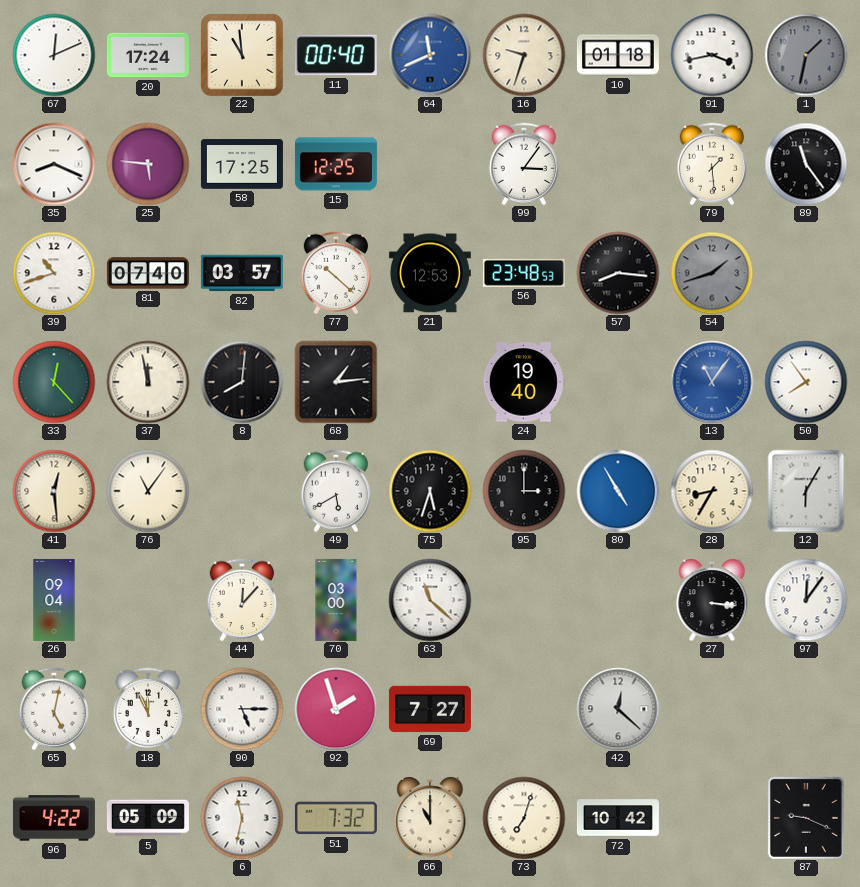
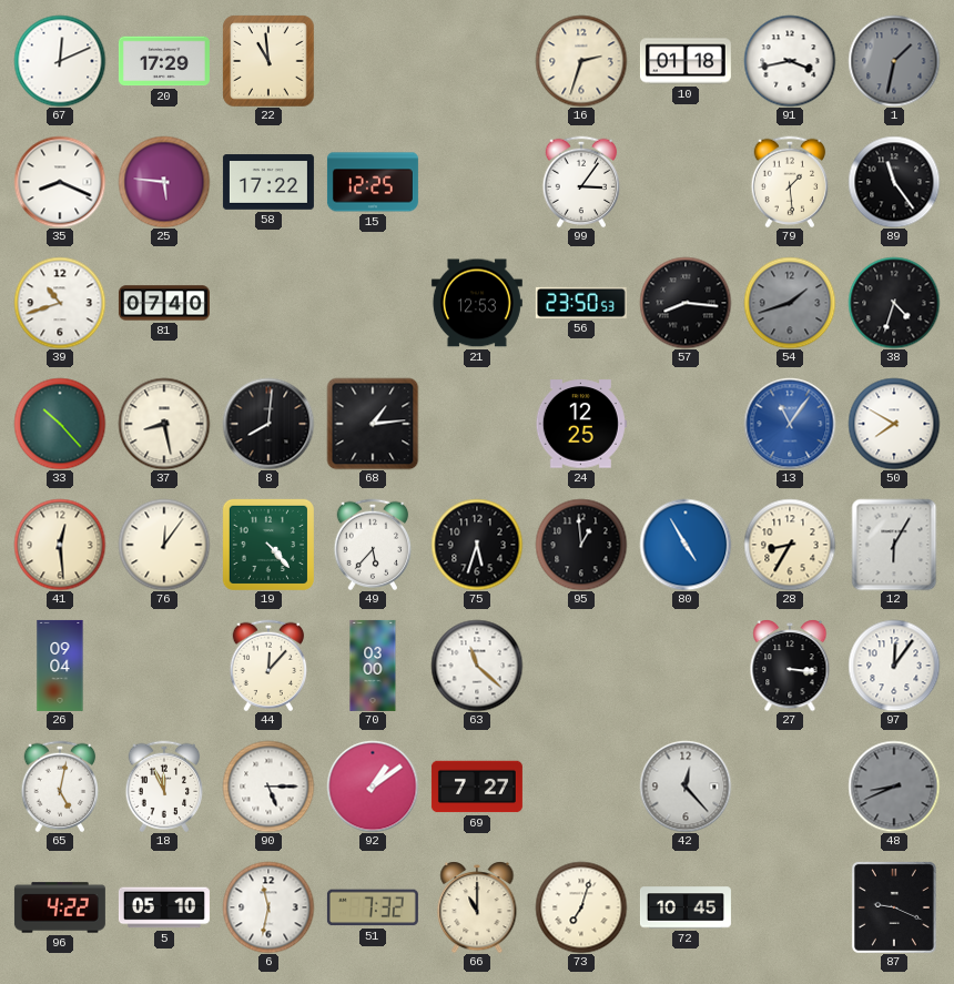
20: 17:24 -> 17:29 (164, 61)
11: 00:40 -> none (336, 55)
64: 11:41 -> none (430, 55)
16: 9:33 -> 2:33 (581, 61)
58: 17:25 -> 17:22 (268, 182)
82: 03:57 -> none (242, 273)
77: 10:22 -> none (336, 273)
56: 23:48 -> 23:50 (581, 303)
38: none -> 4:33 (894, 303)
33: 12:23 -> 10:23 (60, 424)
37: 11:58 -> 8:28 (164, 424)
24: 19:40 -> 12:25 (581, 424)
50: 7:54 -> 7:50 (894, 424)
76: 11:06 -> 12:06 (164, 545)
19: none -> 4:23 (268, 545)
49: 5:40 -> 5:37 (373, 545)
95: 3:00 -> 12:59 (581, 545)
92: 1:57 -> 1:09 (373, 787)
42: 12:22 -> 12:23 (686, 787)
48: none -> 8:41 (894, 787)
5: 05:09 -> 05:10 (164, 907)
72: 10:42 -> 10:45 (686, 907)
